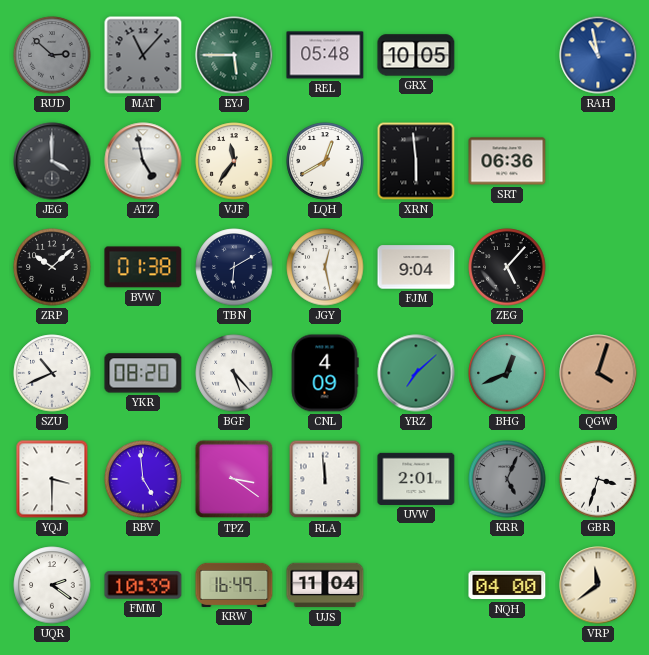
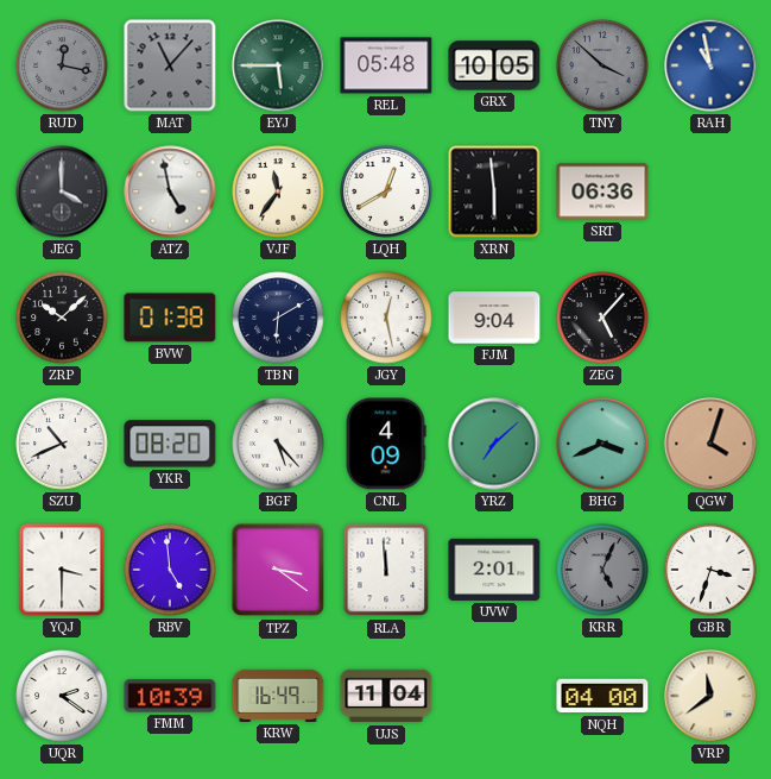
RUD: 2:52 -> 12:17 (62, 65)
TNY: none -> 3:52 (602, 65)
BHG: 12:41 -> 3:41 (602, 444)
